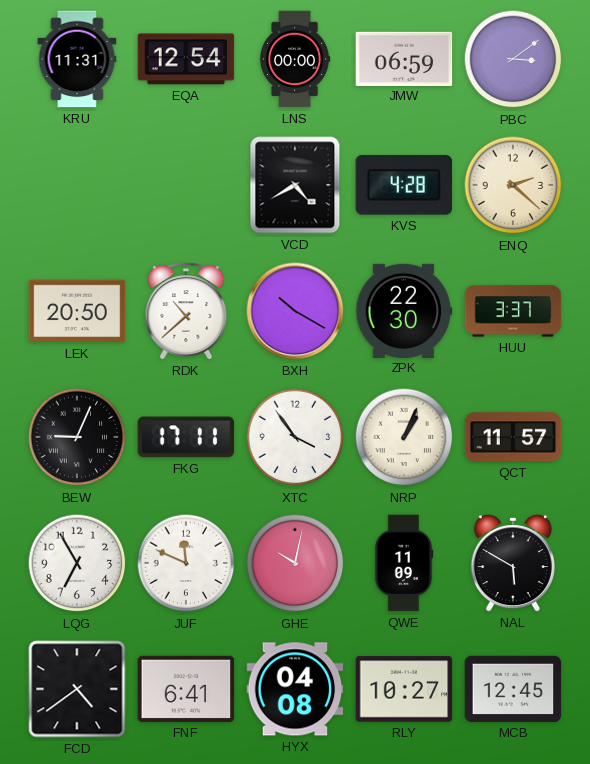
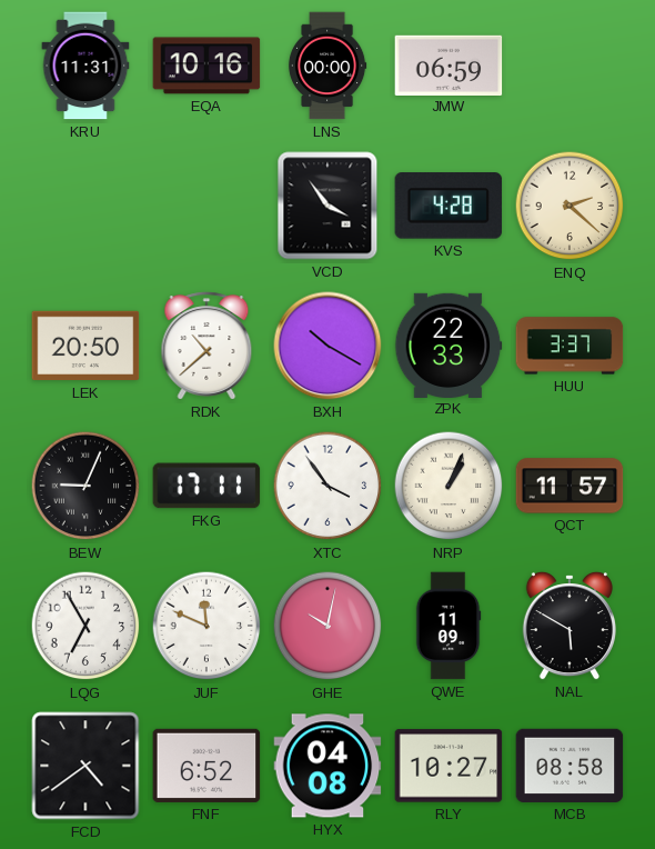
EQA: 12:54 -> 10:16 (206, 66)
PBC: 3:09 -> none (513, 59)
VCD: 4:40 -> 3:54 (327, 206)
ZPK: 22:30 -> 22:33 (449, 344)
FNF: 6:41 -> 6:52 (206, 766)
MCB: 12:45 -> 08:58 (570, 766)
